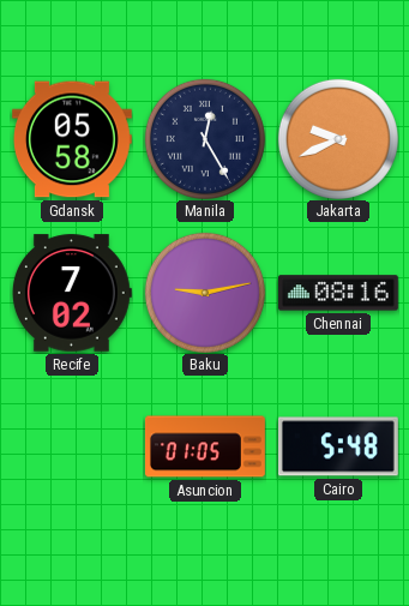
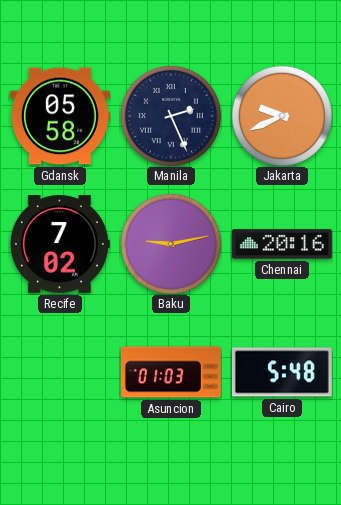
Manila: 12:25 -> 2:26 (171, 116)
Chennai: 08:16 -> 20:16 (282, 244)
Asuncion: 01:05 -> 01:03 (171, 372)
